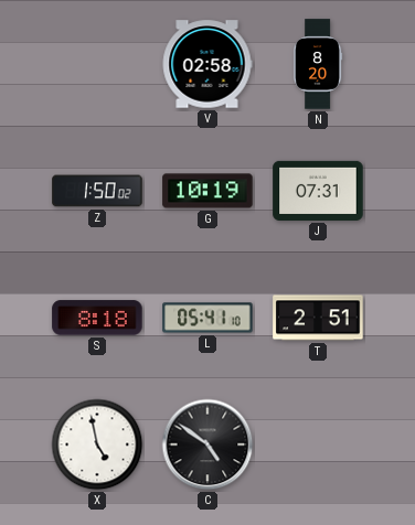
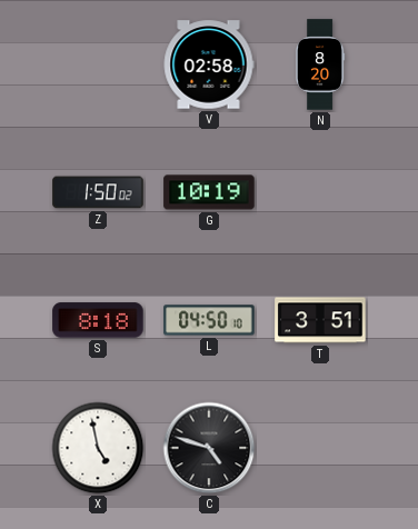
J: 07:31 -> none (318, 191)
L: 05:41 -> 04:50 (209, 320)
T: 2:51 -> 3:51 (320, 320)
C: 4:51 -> 4:48 (209, 448)
